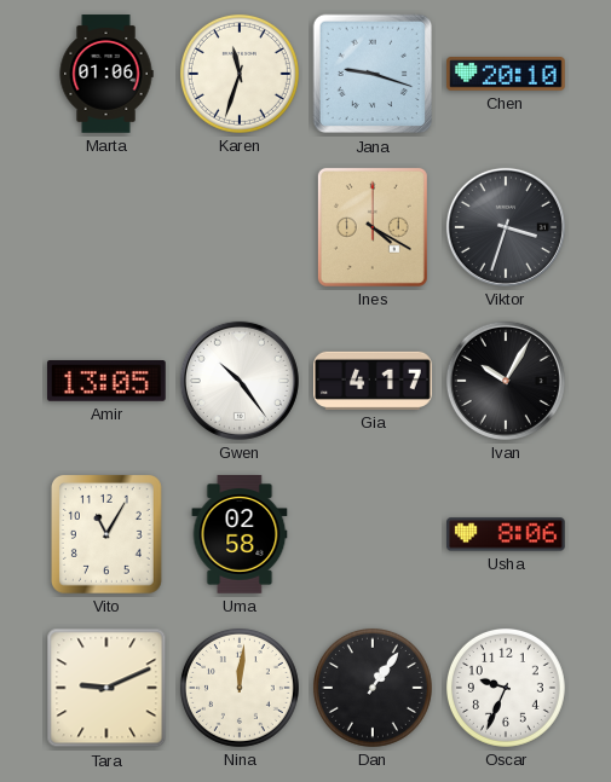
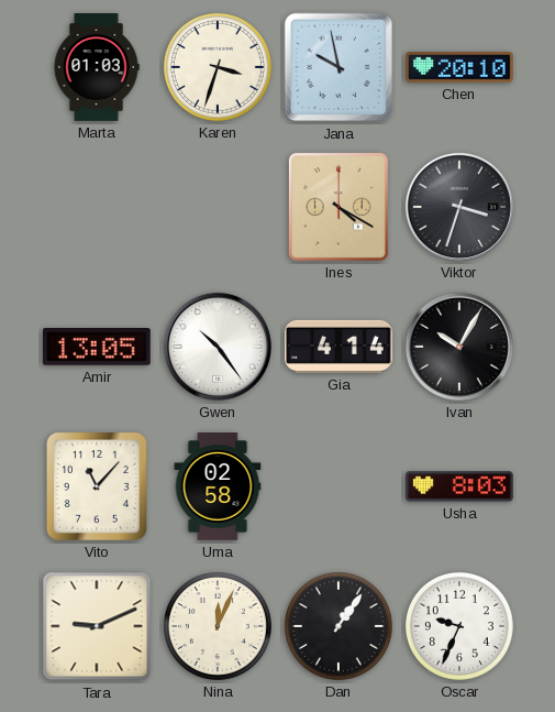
Marta: 01:06 -> 01:03 (97, 67)
Karen: 11:33 -> 3:33 (218, 67)
Jana: 9:18 -> 9:58 (338, 67)
Gia: 4:17 -> 4:14 (340, 347)
Vito: 11:05 -> 11:07 (97, 486)
Usha: 8:06 -> 8:03 (460, 486)
Nina: 12:01 -> 12:04 (218, 626)
